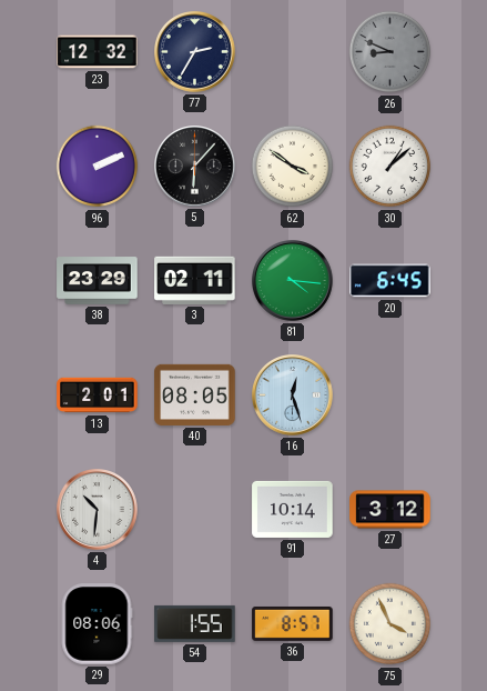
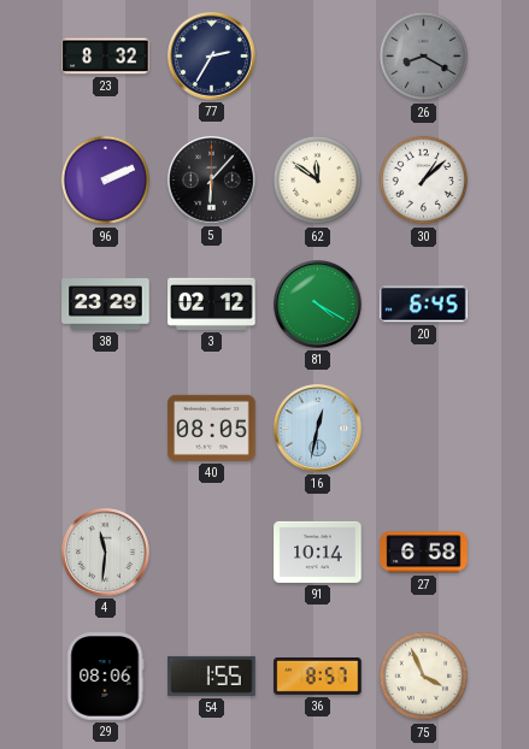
23: 12:32 -> 8:32 (106, 57)
26: 8:49 -> 8:20 (424, 57)
62: 3:51 -> 11:51 (318, 181)
3: 02:11 -> 02:12 (212, 303)
81: 4:16 -> 4:20 (318, 305)
13: 2:01 -> none (98, 395)
16: 12:27 -> 12:32 (318, 429)
4: 10:31 -> 11:31 (106, 553)
27: 3:12 -> 6:58 (424, 553)
